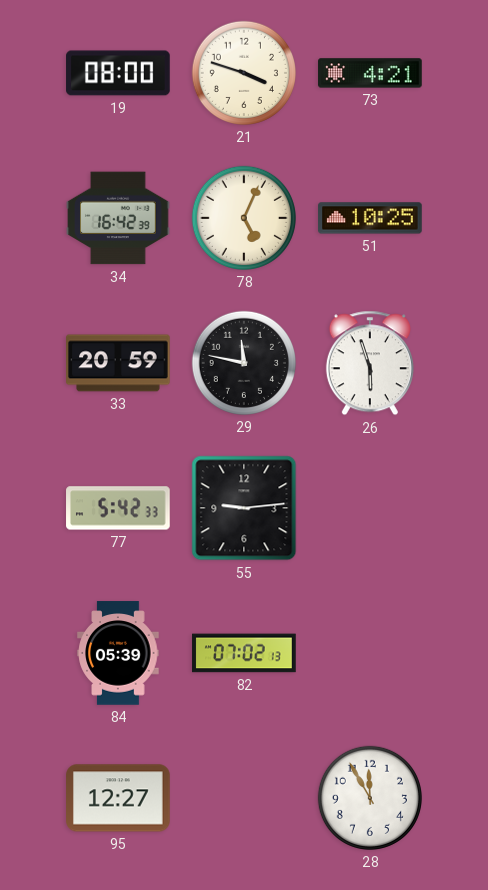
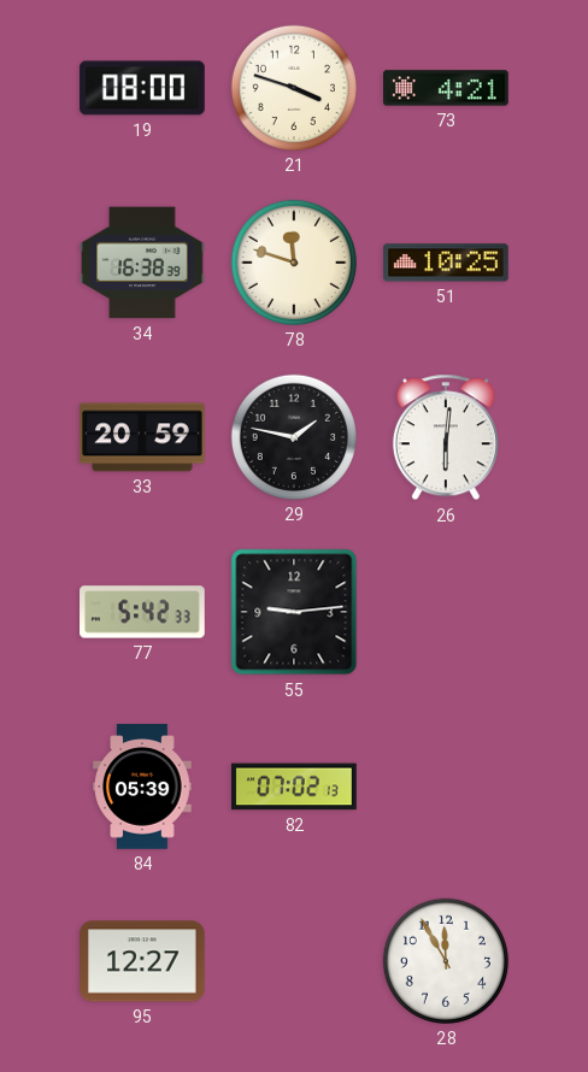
34: 16:42 -> 16:38 (142, 263)
78: 5:04 -> 11:48 (294, 263)
29: 11:47 -> 1:47 (294, 437)
26: 5:57 -> 6:01 (446, 437)
